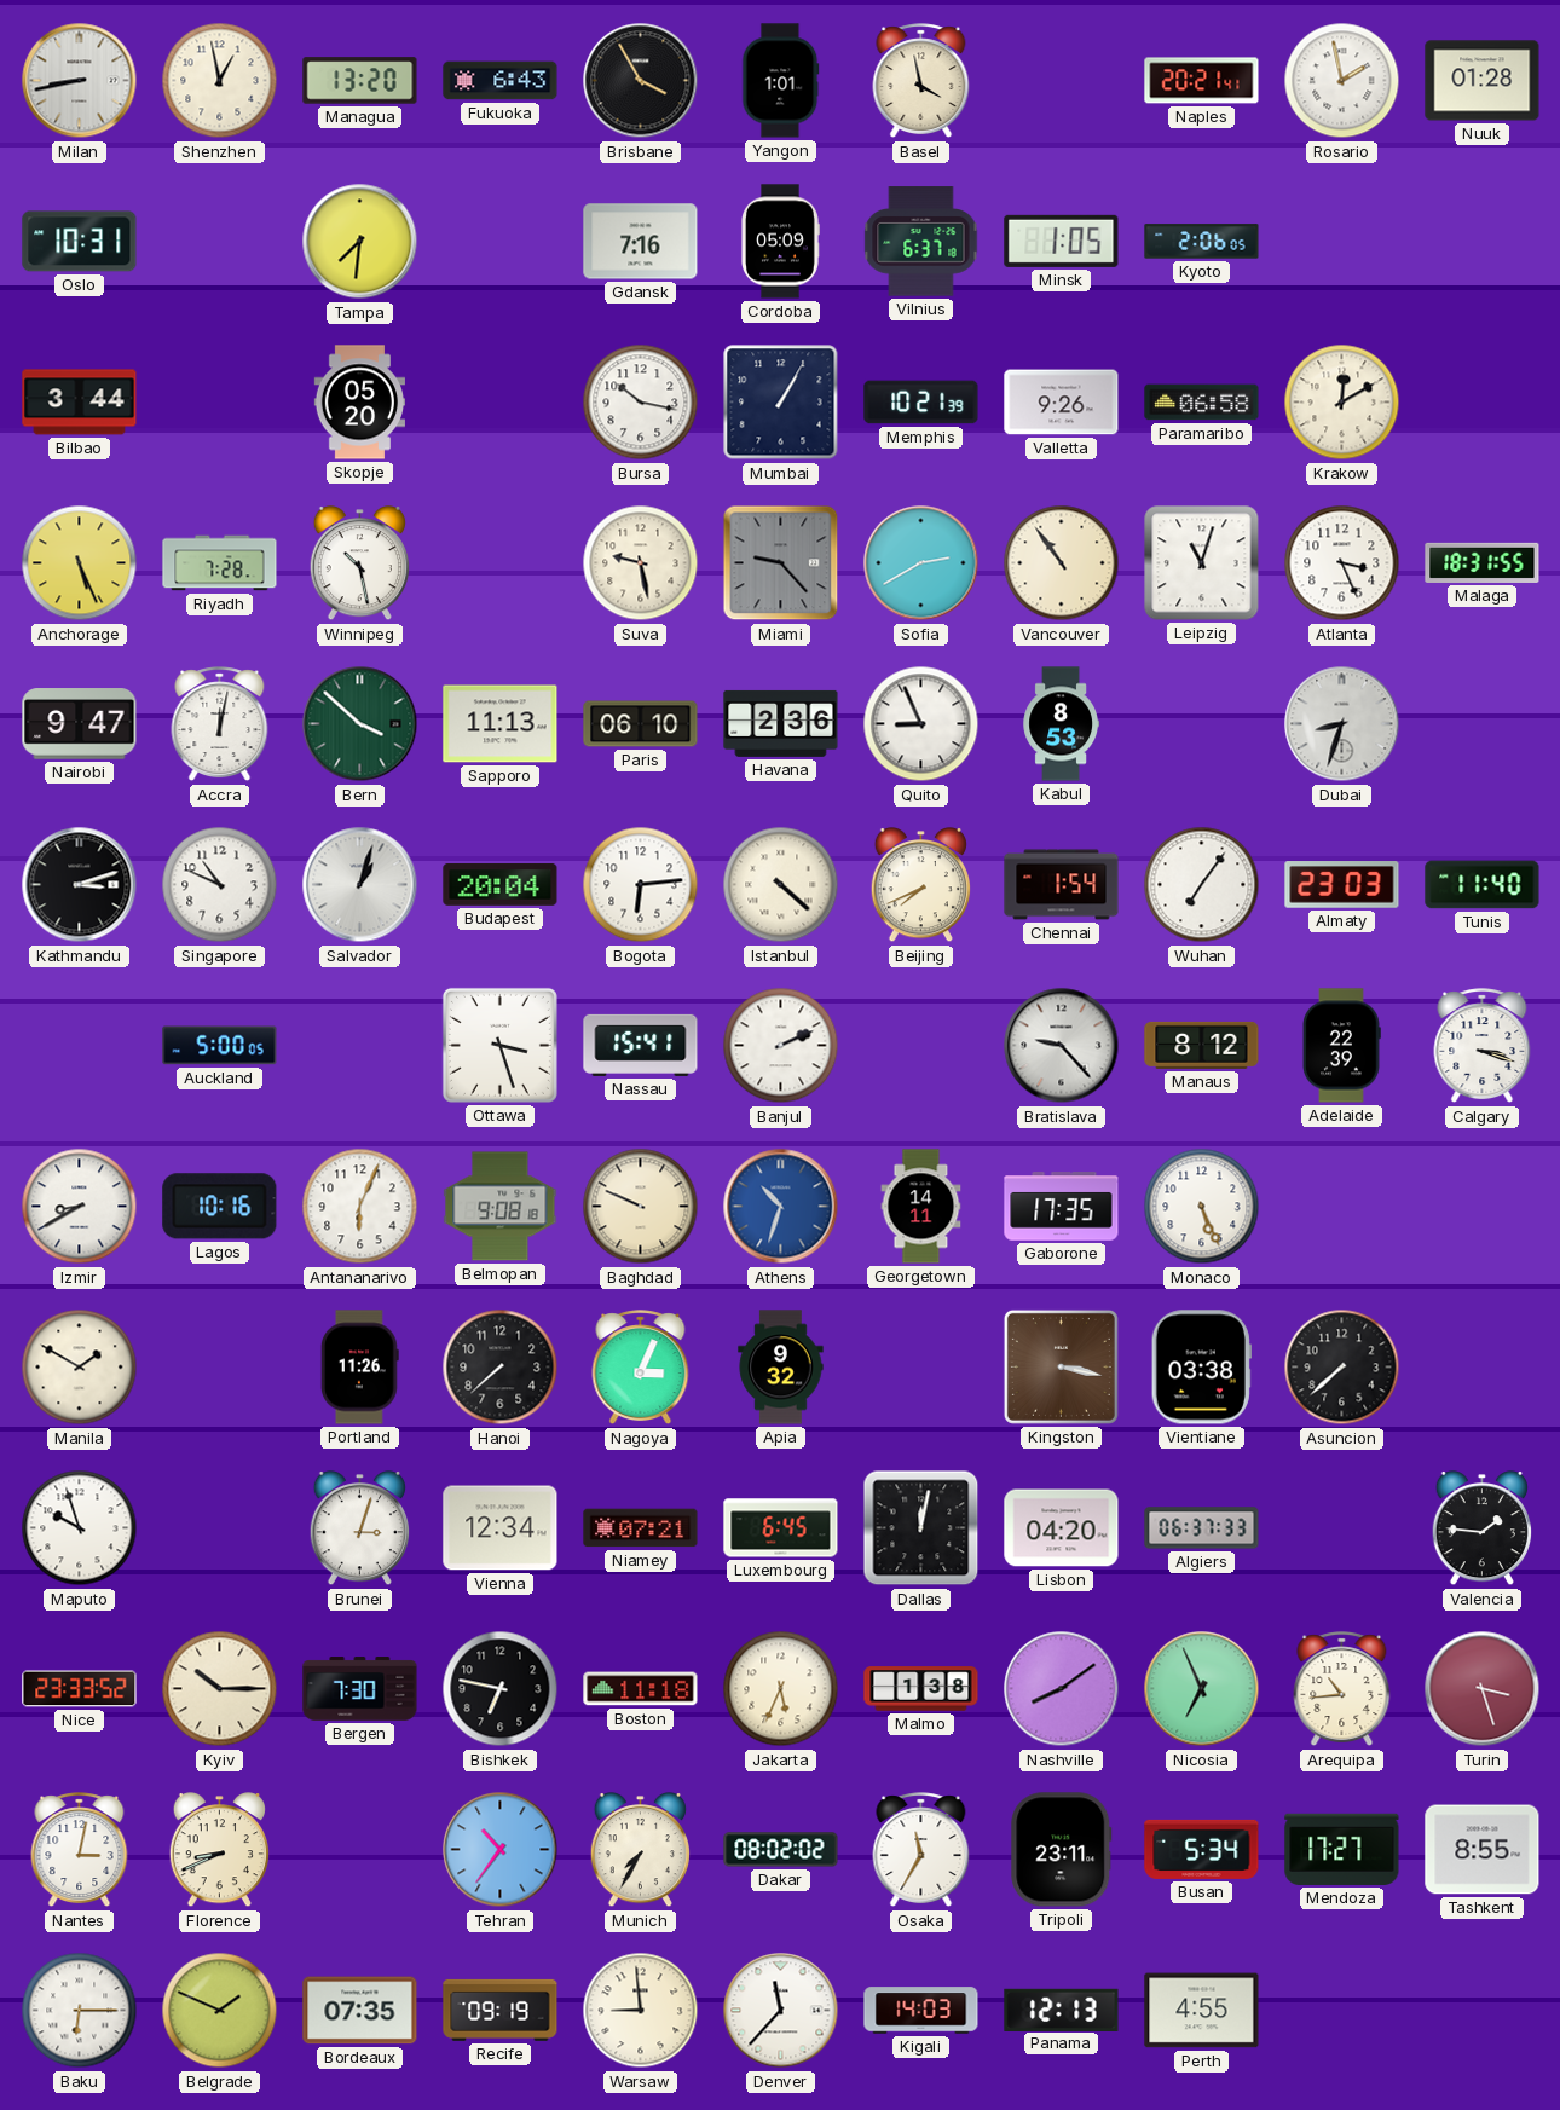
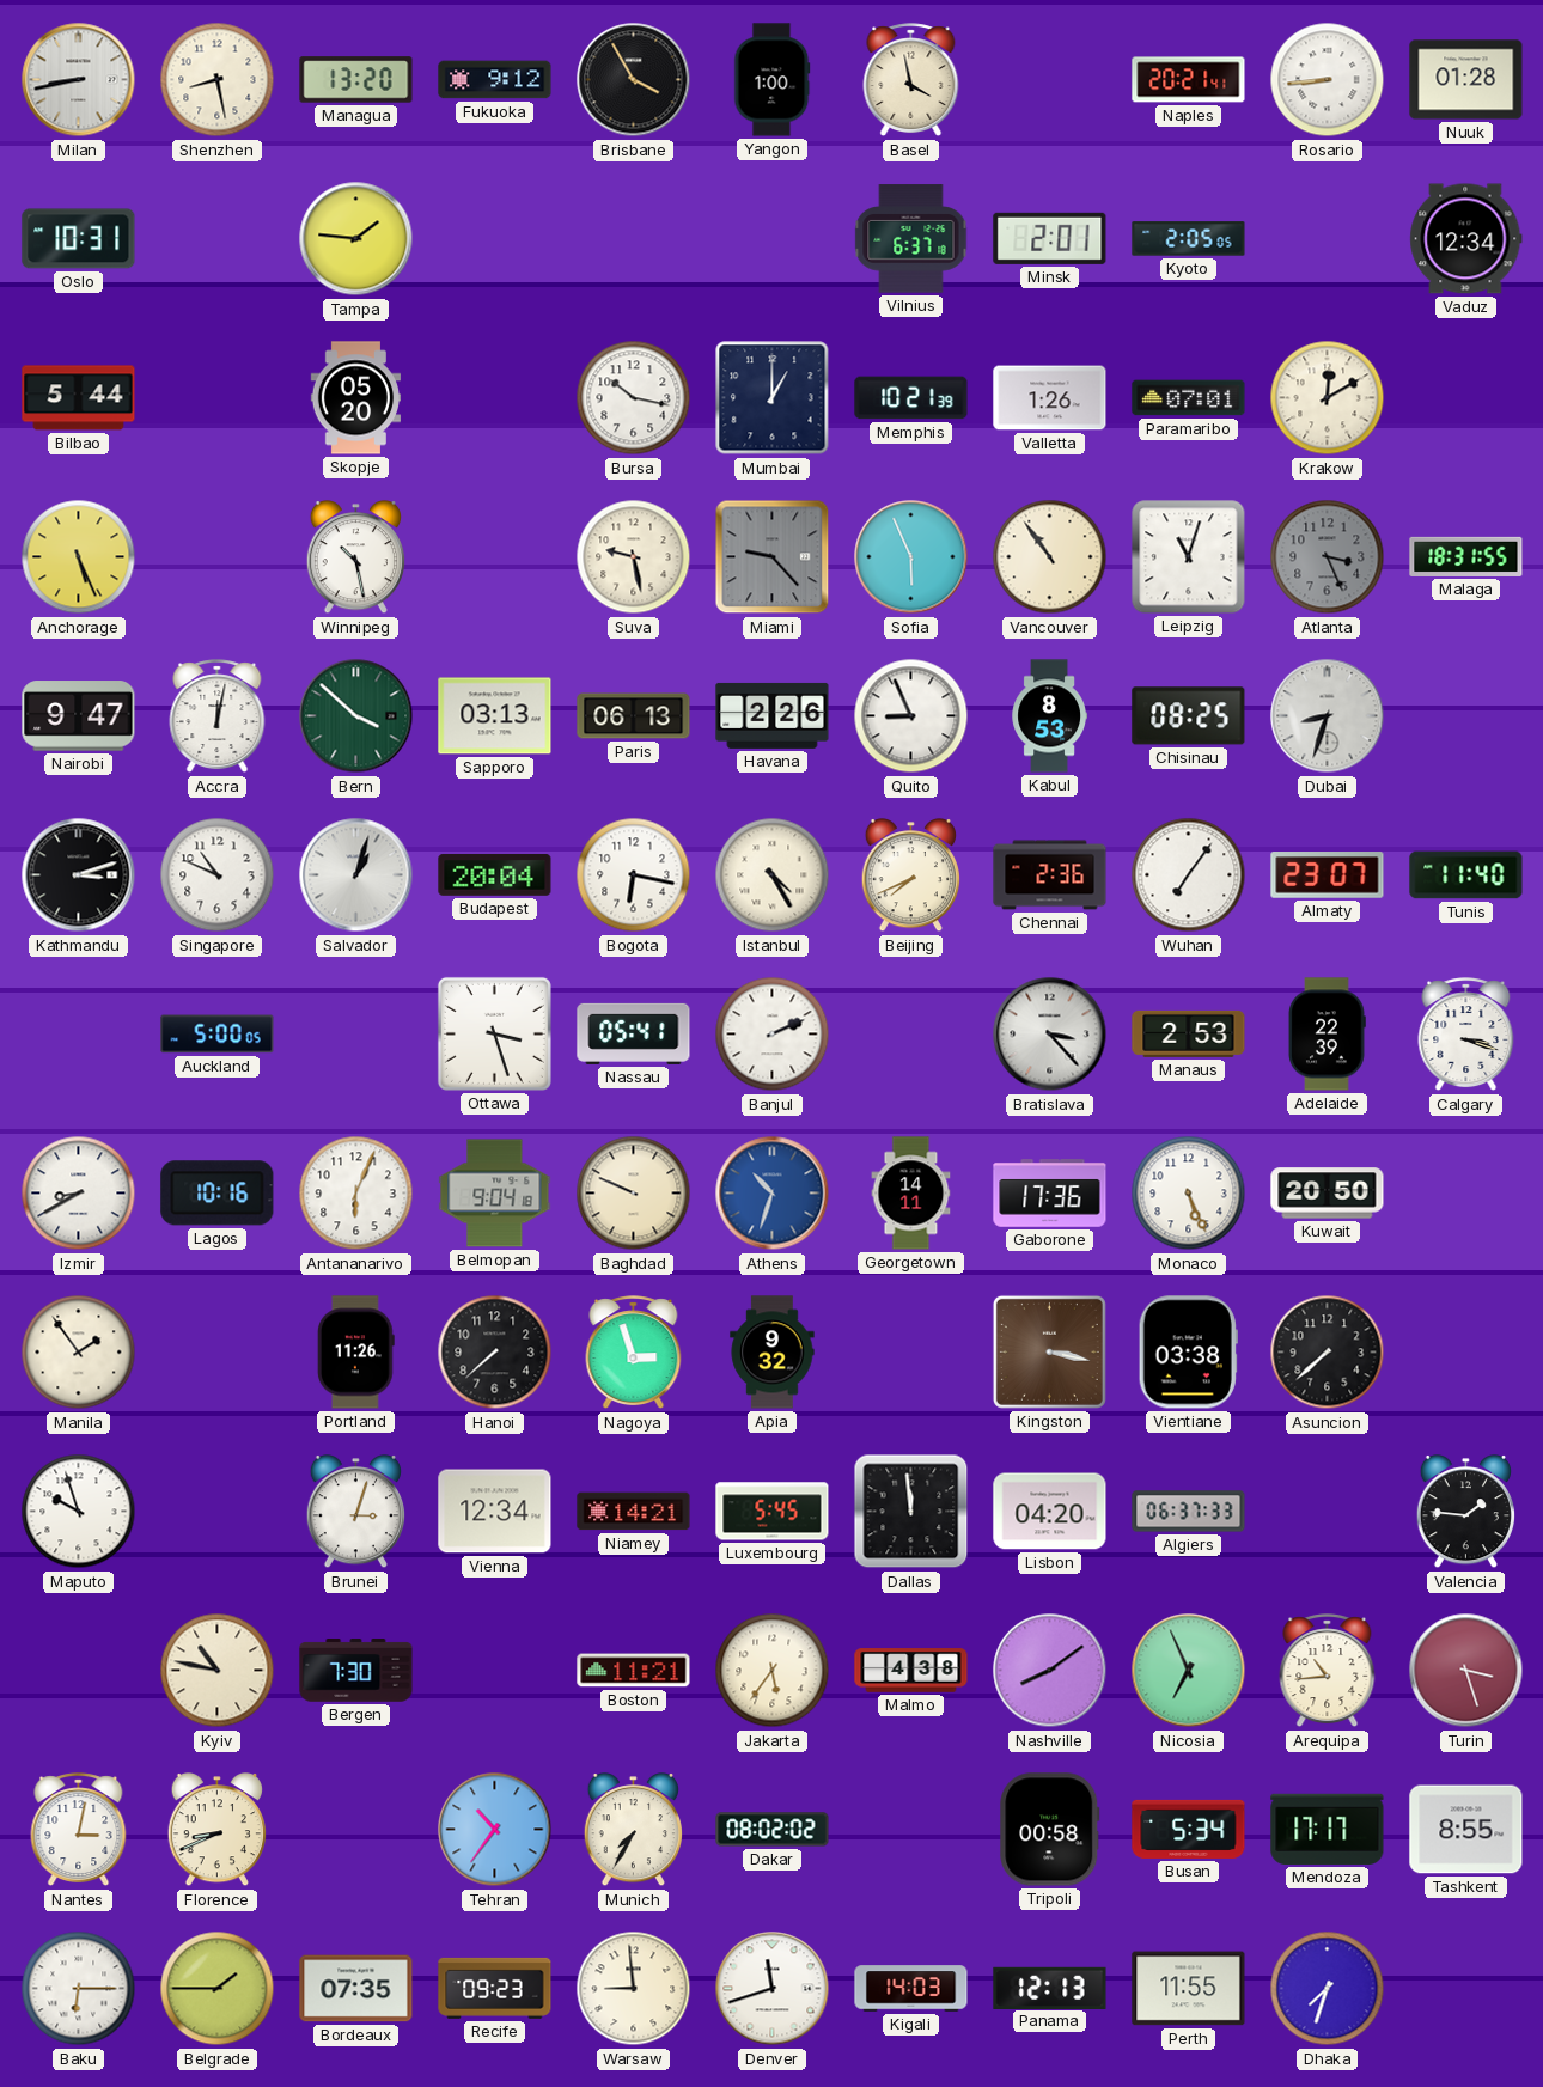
Shenzhen: 12:58 -> 8:28 (218, 80)
Fukuoka: 6:43 -> 9:12 (495, 80)
Yangon: 1:01 -> 1:00 (773, 80)
Rosario: 1:58 -> 8:44 (1328, 80)
Tampa: 7:31 -> 1:46 (356, 239)
Gdansk: 7:16 -> none (641, 242)
Cordoba: 05:09 -> none (780, 242)
Minsk: 1:05 -> 2:01 (1050, 238)
Kyoto: 2:06 -> 2:05 (1189, 239)
Vaduz: none -> 12:34 (1466, 239)
Bilbao: 3:44 -> 5:44 (79, 398)
Mumbai: 1:05 -> 1:00 (773, 398)
Valletta: 9:26 -> 1:26 (1050, 398)
Paramaribo: 06:58 -> 07:01 (1189, 398)
Riyadh: 7:28 -> none (220, 563)
Sofia: 2:40 -> 5:56 (911, 557)
Atlanta dial: white -> grey (1328, 557)
Sapporo: 11:13 -> 03:13 (495, 716)
Paris: 06:10 -> 06:13 (634, 716)
Havana: 2:36 -> 2:26 (773, 715)
Chisinau: none -> 08:25 (1189, 716)
Bogota: 6:14 -> 6:17 (634, 875)
Istanbul: 4:22 -> 4:25 (773, 875)
Chennai: 1:54 -> 2:36 (1050, 875)
Almaty: 23:03 -> 23:07 (1328, 875)
Nassau: 15:41 -> 05:41 (634, 1033)
Bratislava: 9:23 -> 3:23 (1050, 1035)
Manaus: 8:12 -> 2:53 (1189, 1033)
Belmopan: 9:08 -> 9:04 (495, 1194)
Gaborone: 17:35 -> 17:36 (1050, 1194)
Kuwait: none -> 20:50 (1328, 1194)
Manila: 1:50 -> 1:54 (79, 1353)
Nagoya: 3:04 -> 2:57 (634, 1353)
Niamey: 07:21 -> 14:21 (634, 1512)
Luxembourg: 6:45 -> 5:45 (773, 1512)
Dallas: 12:02 -> 11:59 (911, 1512)
Nice: 23:33 -> none (80, 1689)
Kyiv: 10:15 -> 10:47 (218, 1671)
Bishkek: 6:47 -> none (501, 1689)
Boston: 11:18 -> 11:21 (634, 1671)
Jakarta: 5:34 -> 5:36 (773, 1671)
Malmo: 1:38 -> 4:38 (911, 1671)
Osaka: 11:35 -> none (921, 1850)
Tripoli: 23:11 -> 00:58 (1050, 1830)
Mendoza: 17:27 -> 17:17 (1328, 1829)
Belgrade: 1:49 -> 1:45 (218, 1989)
Recife: 09:19 -> 09:23 (495, 1988)
Denver: 11:37 -> 11:42 (773, 1989)
Perth: 4:55 -> 11:55 (1189, 1989)
Dhaka: none -> 7:33 (1328, 1989)
